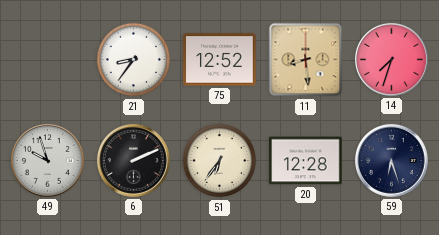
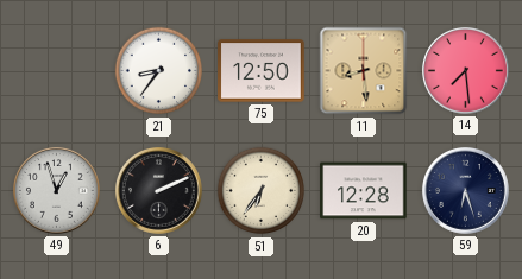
75: 12:52 -> 12:50 (262, 71)
14: 7:33 -> 7:29 (465, 70)
49: 9:57 -> 12:57 (56, 190)
